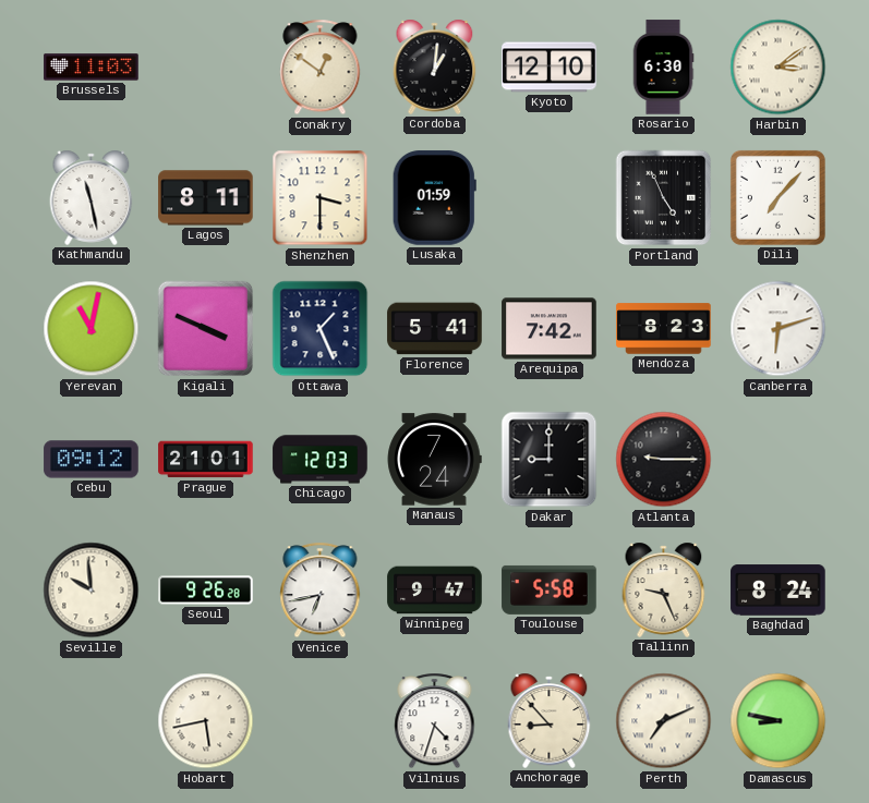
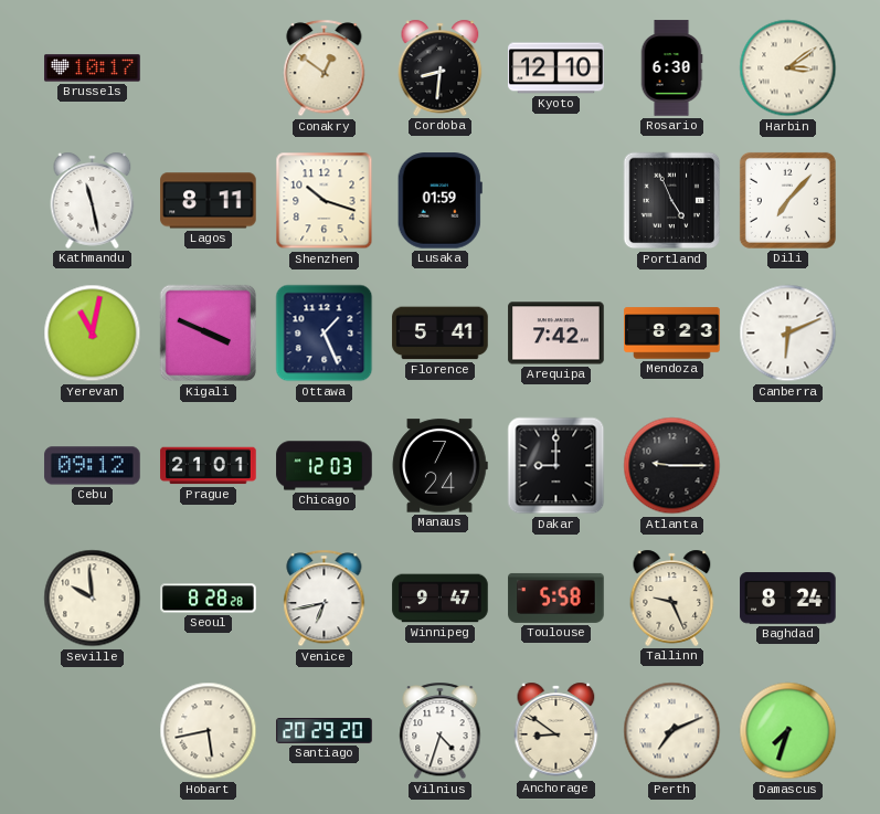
Brussels: 11:03 -> 10:17 (93, 68)
Cordoba: 1:01 -> 8:31 (441, 67)
Shenzhen: 3:30 -> 10:18 (325, 201)
Canberra: 6:12 -> 6:11 (788, 334)
Seoul: 9:26 -> 8:28 (209, 599)
Santiago: none -> 20:29 (325, 731)
Anchorage: 8:53 -> 8:51 (556, 730)
Damascus: 8:47 -> 7:33 (788, 731)
